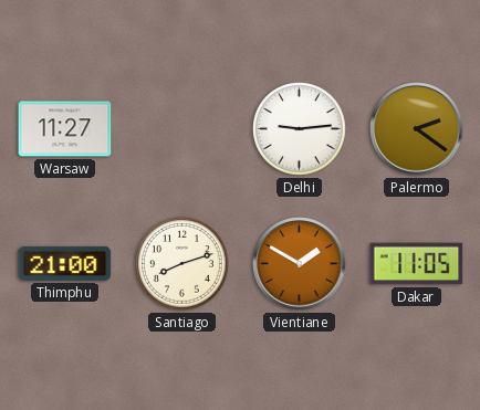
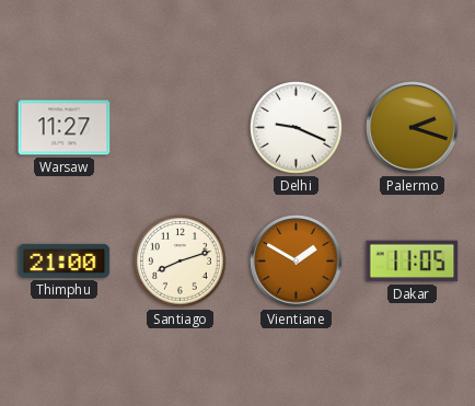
Delhi: 9:14 -> 9:19 (297, 128)
Palermo: 2:21 -> 2:18 (413, 128)
